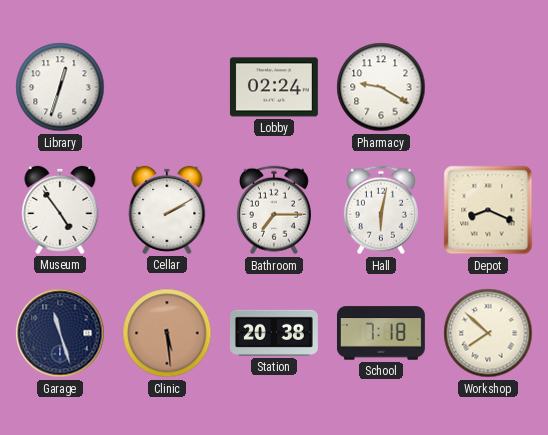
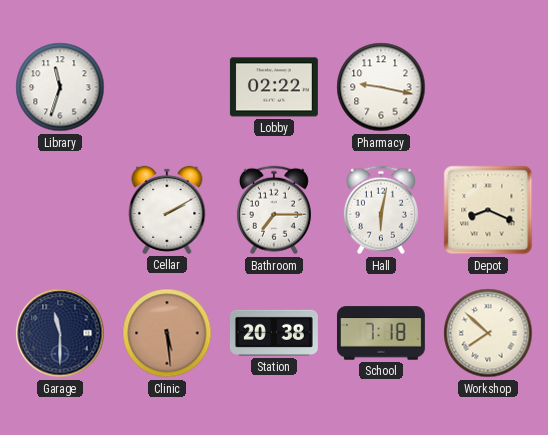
Library: 12:33 -> 11:33 (60, 87)
Lobby: 02:24 -> 02:22 (274, 87)
Pharmacy: 9:20 -> 9:17 (381, 87)
Museum: 4:54 -> none (60, 210)
Garage: 11:27 -> 11:30 (60, 333)
